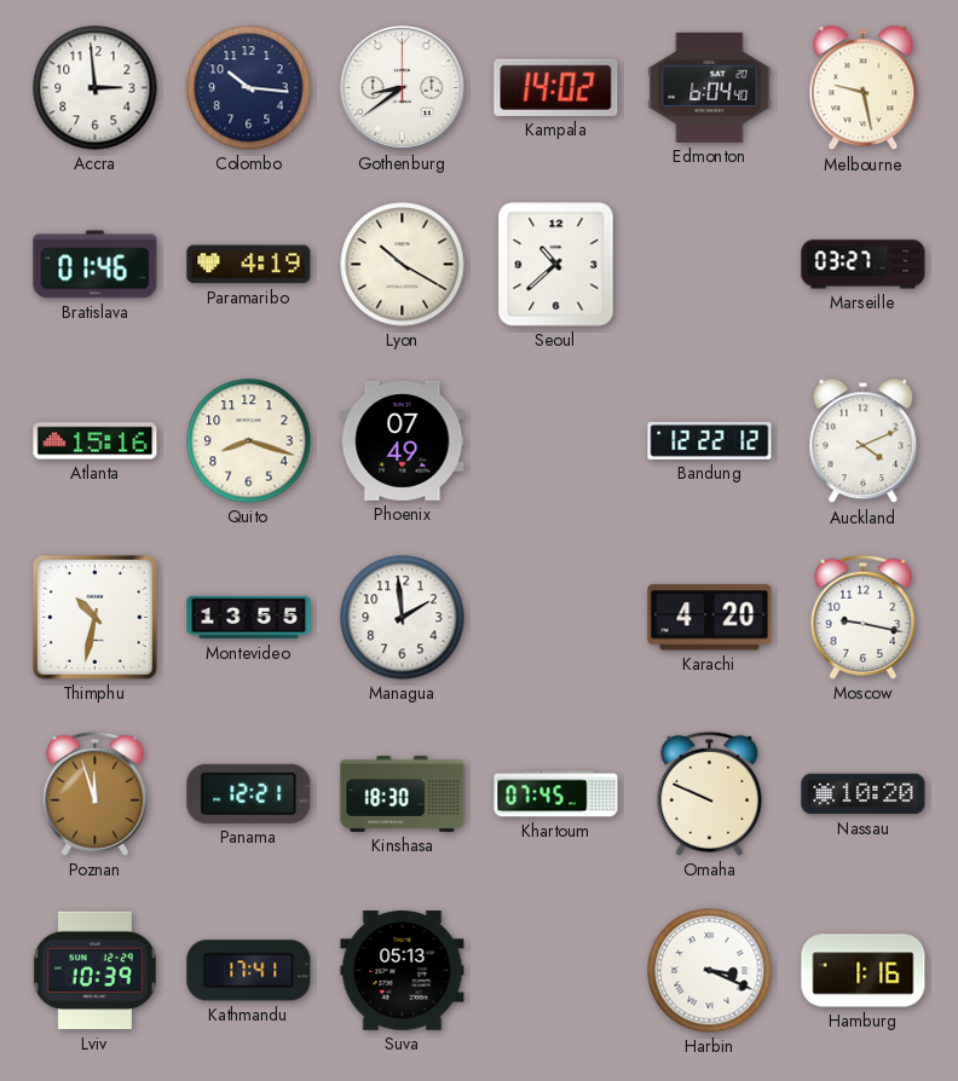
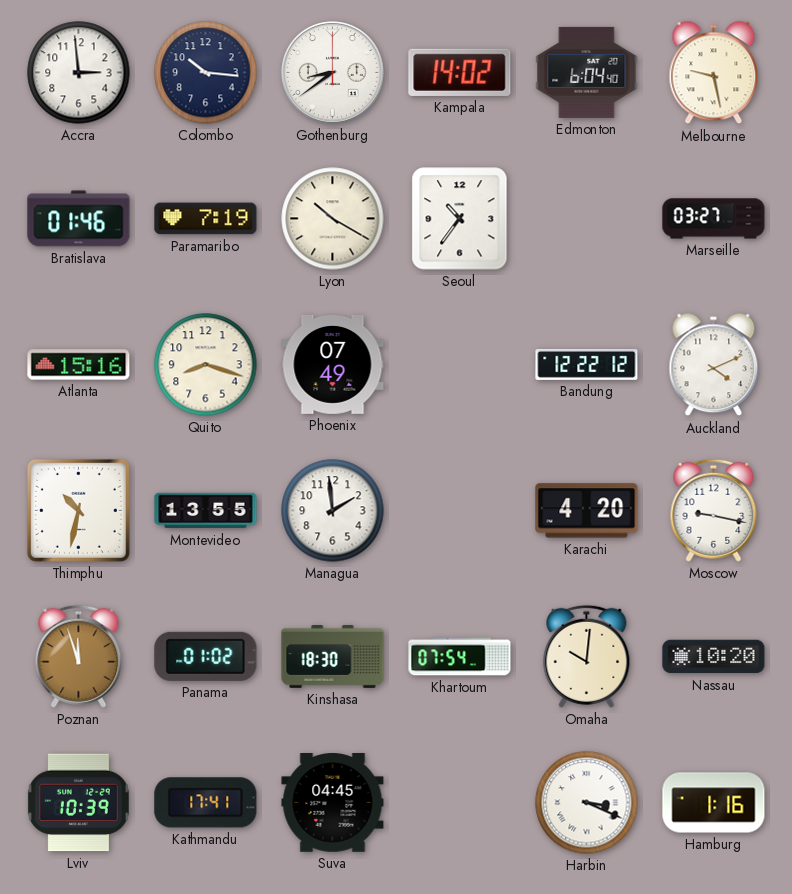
Paramaribo: 4:19 -> 7:19 (206, 219)
Seoul: 10:38 -> 10:36 (460, 219)
Panama: 12:21 -> 01:02 (206, 656)
Khartoum: 07:45 -> 07:54 (460, 657)
Omaha: 9:49 -> 10:01 (587, 656)
Suva: 05:13 -> 04:45 (333, 803)
